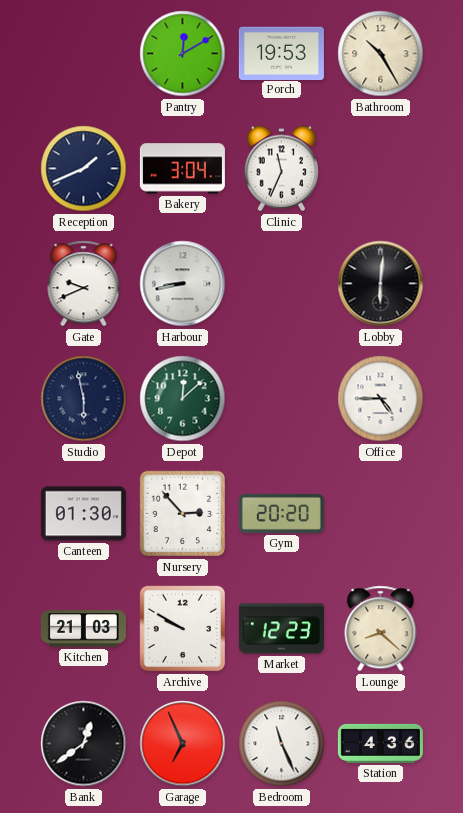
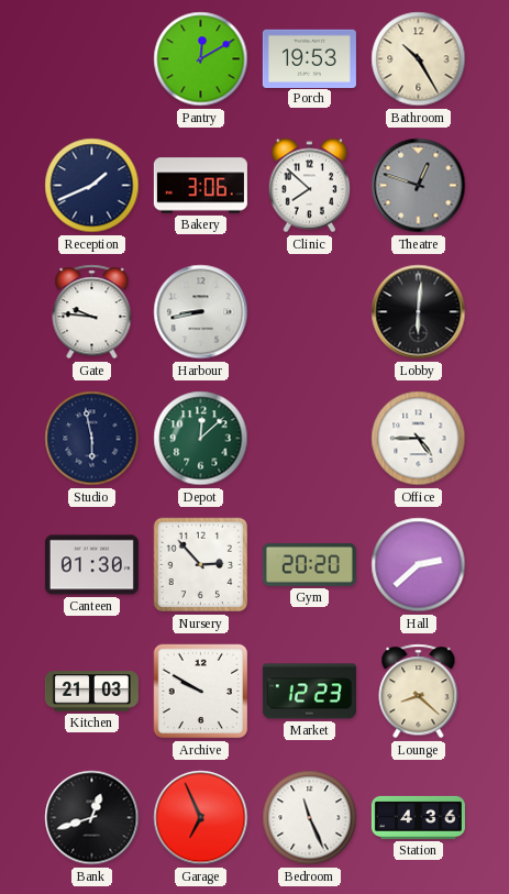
Bakery: 3:04 -> 3:06 (200, 186)
Clinic: 11:34 -> 7:52 (309, 186)
Theatre: none -> 12:48 (419, 186)
Gate: 9:41 -> 9:46 (92, 312)
Hall: none -> 2:38 (419, 565)
Bank: 12:39 -> 12:42 (92, 818)
